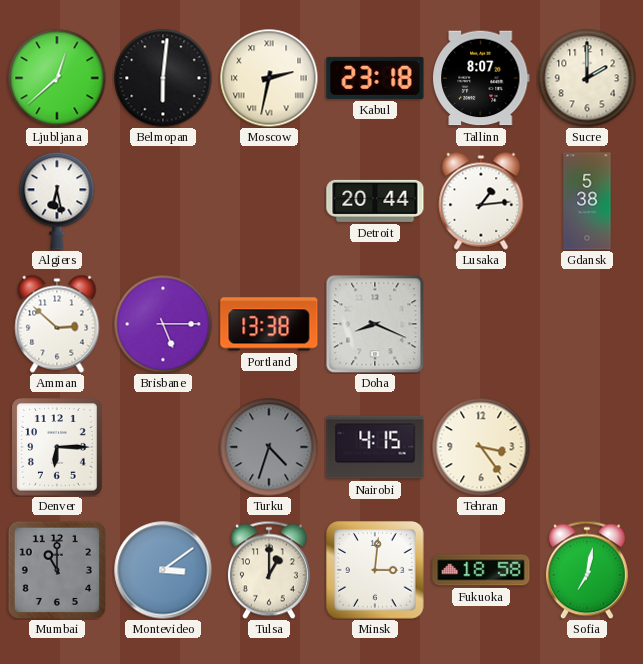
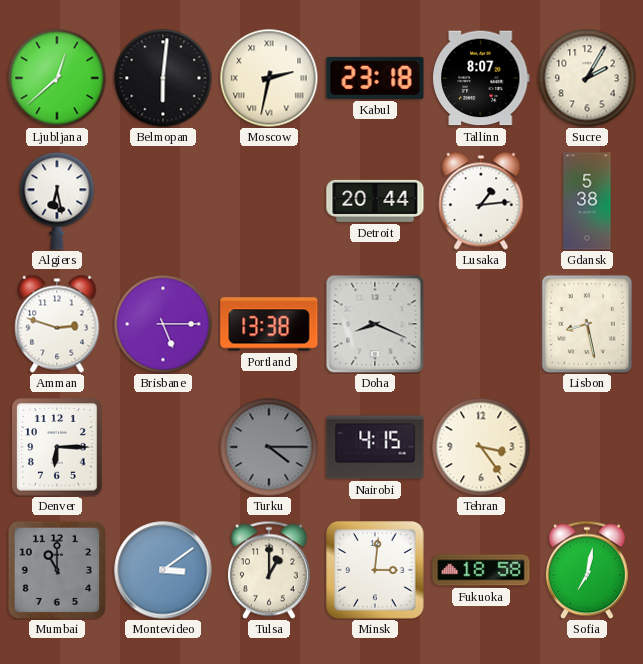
Sucre: 2:00 -> 2:05 (587, 78)
Amman: 2:52 -> 2:48 (57, 324)
Lisbon: none -> 8:28 (587, 324)
Turku: 4:33 -> 4:15 (269, 447)
